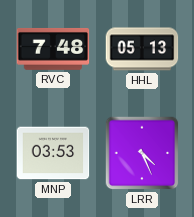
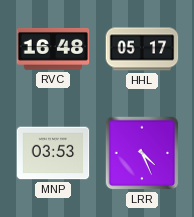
RVC: 7:48 -> 16:48 (53, 49)
HHL: 05:13 -> 05:17 (142, 49)
